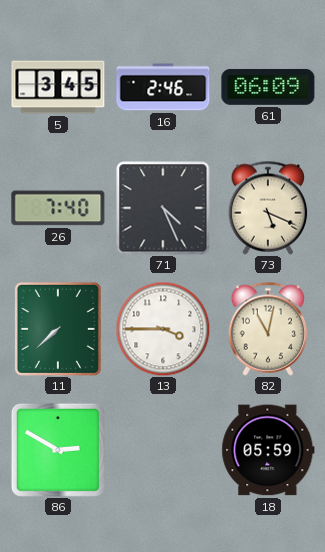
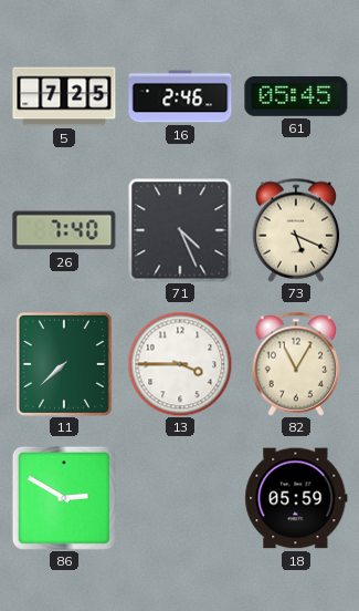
5: 3:45 -> 7:25 (64, 96)
61: 06:09 -> 05:45 (296, 96)
82: 11:02 -> 11:05 (296, 364)
